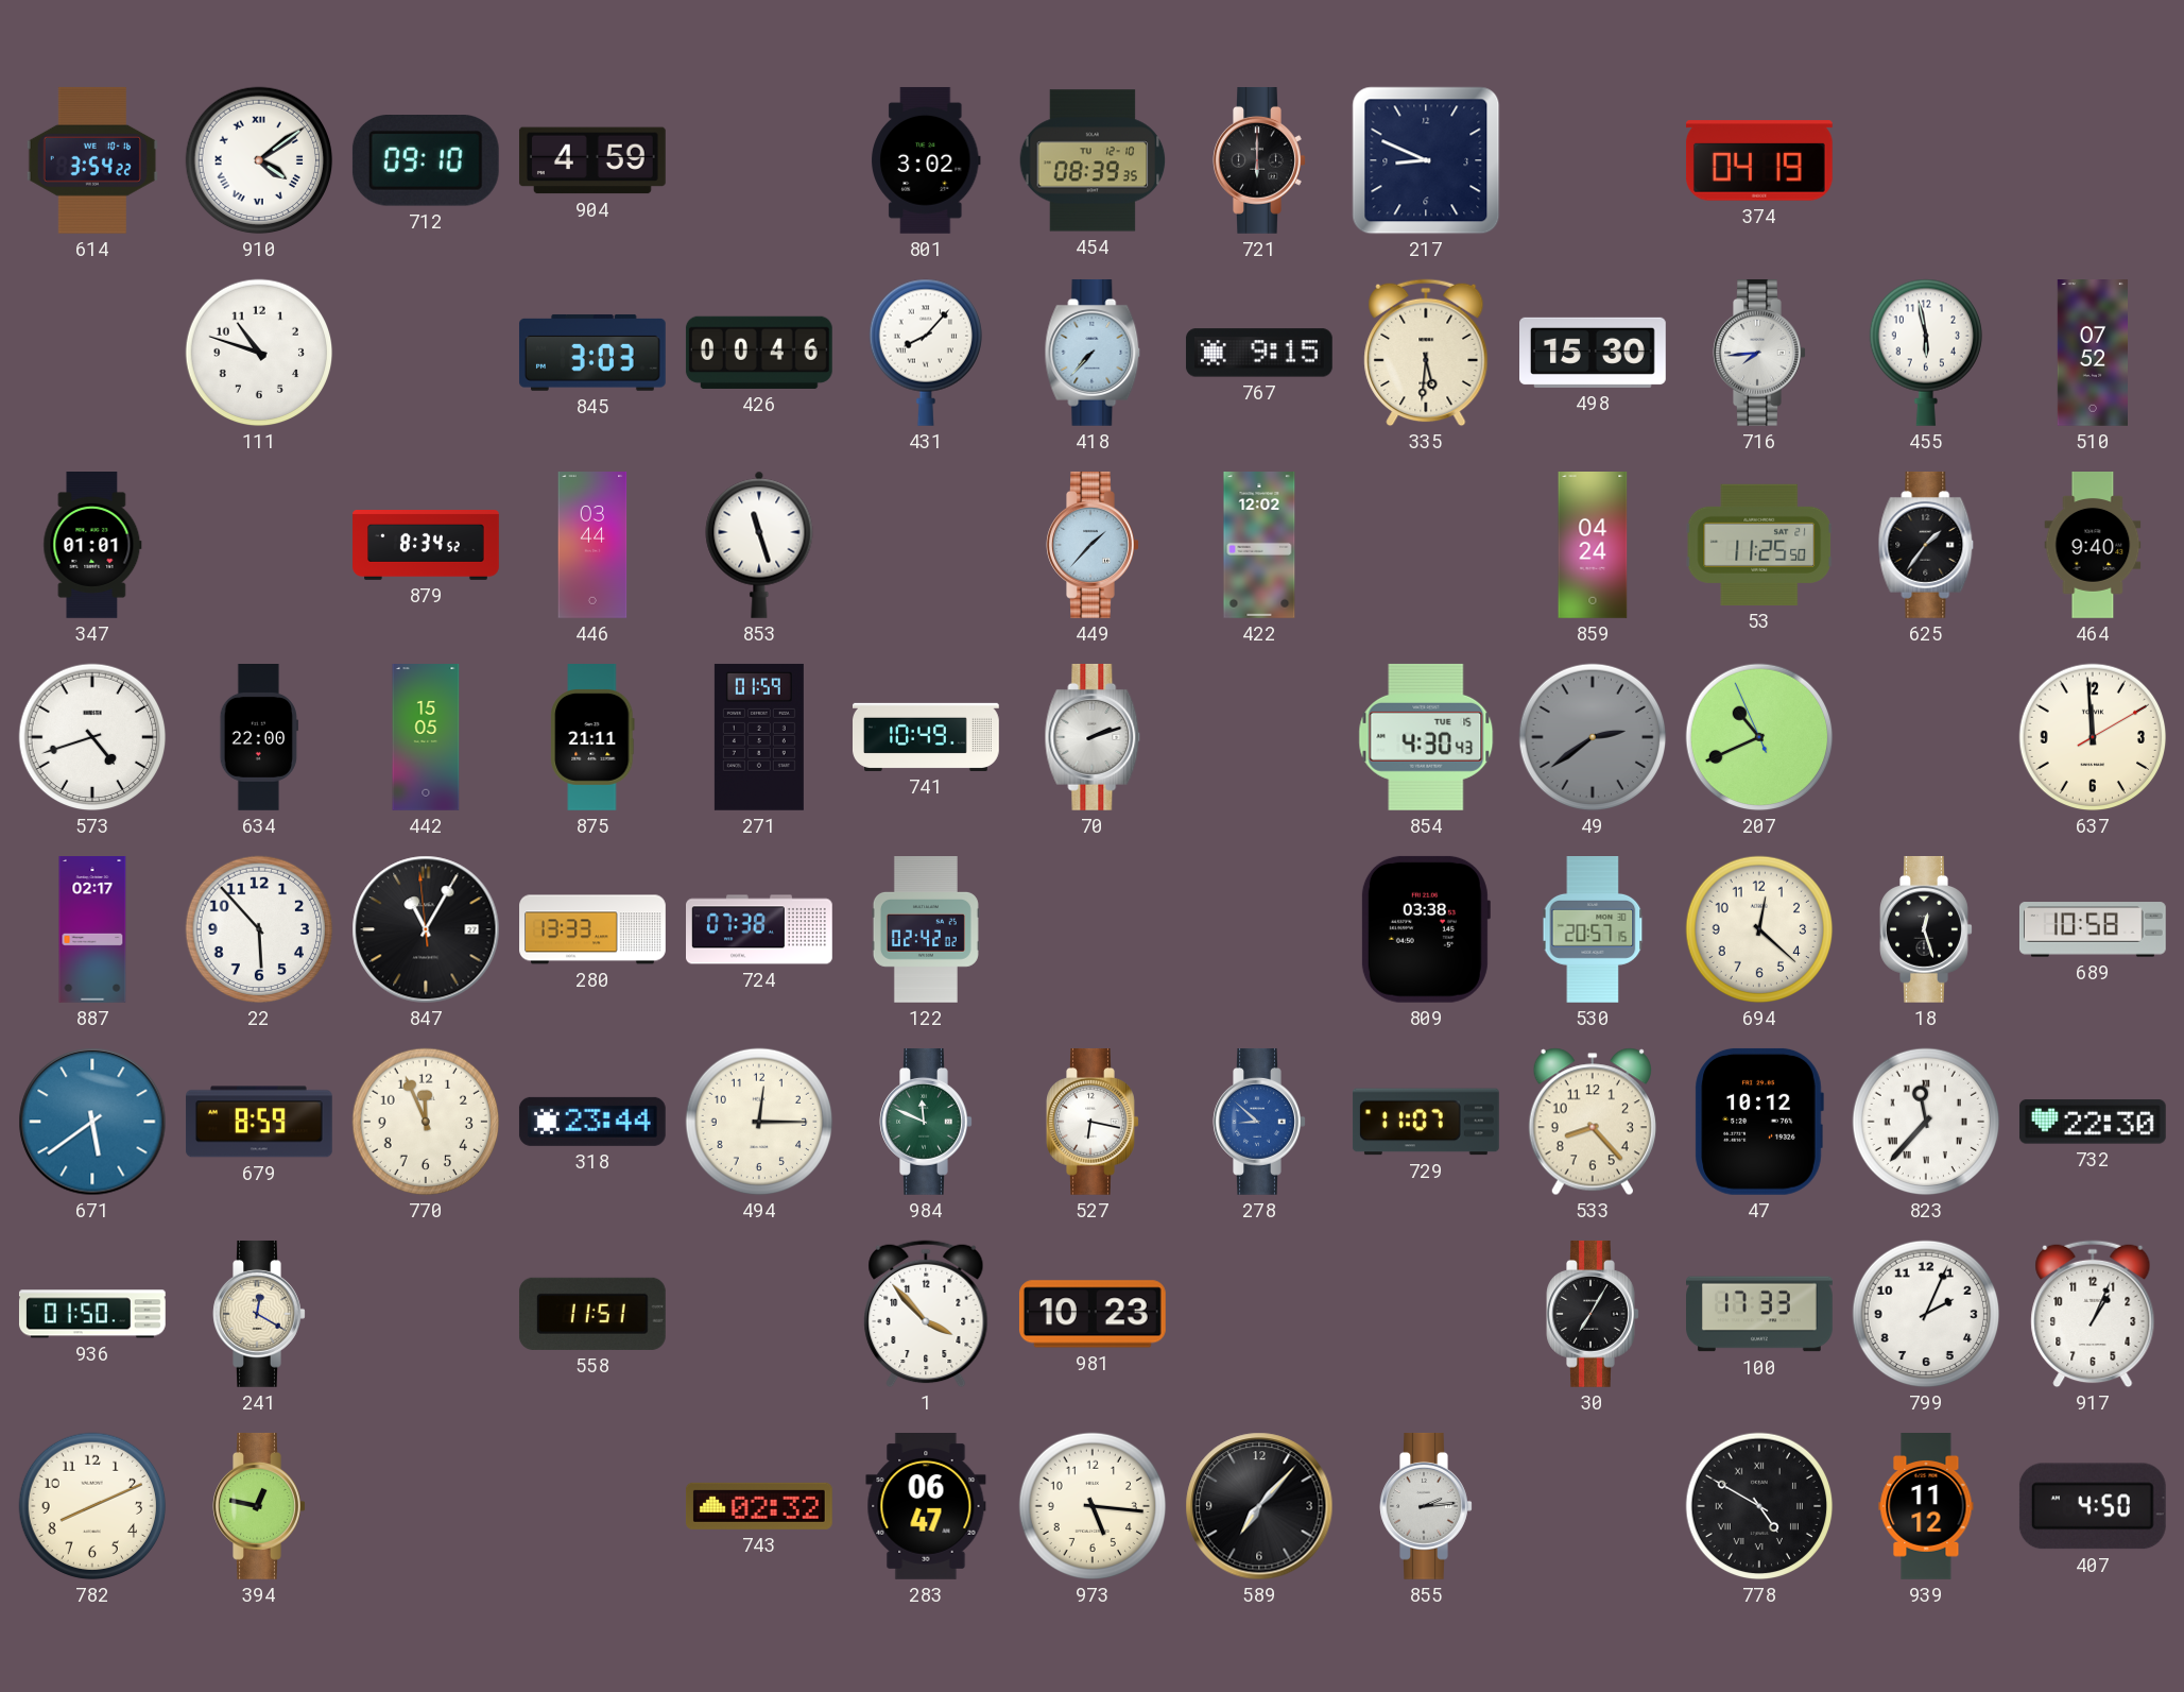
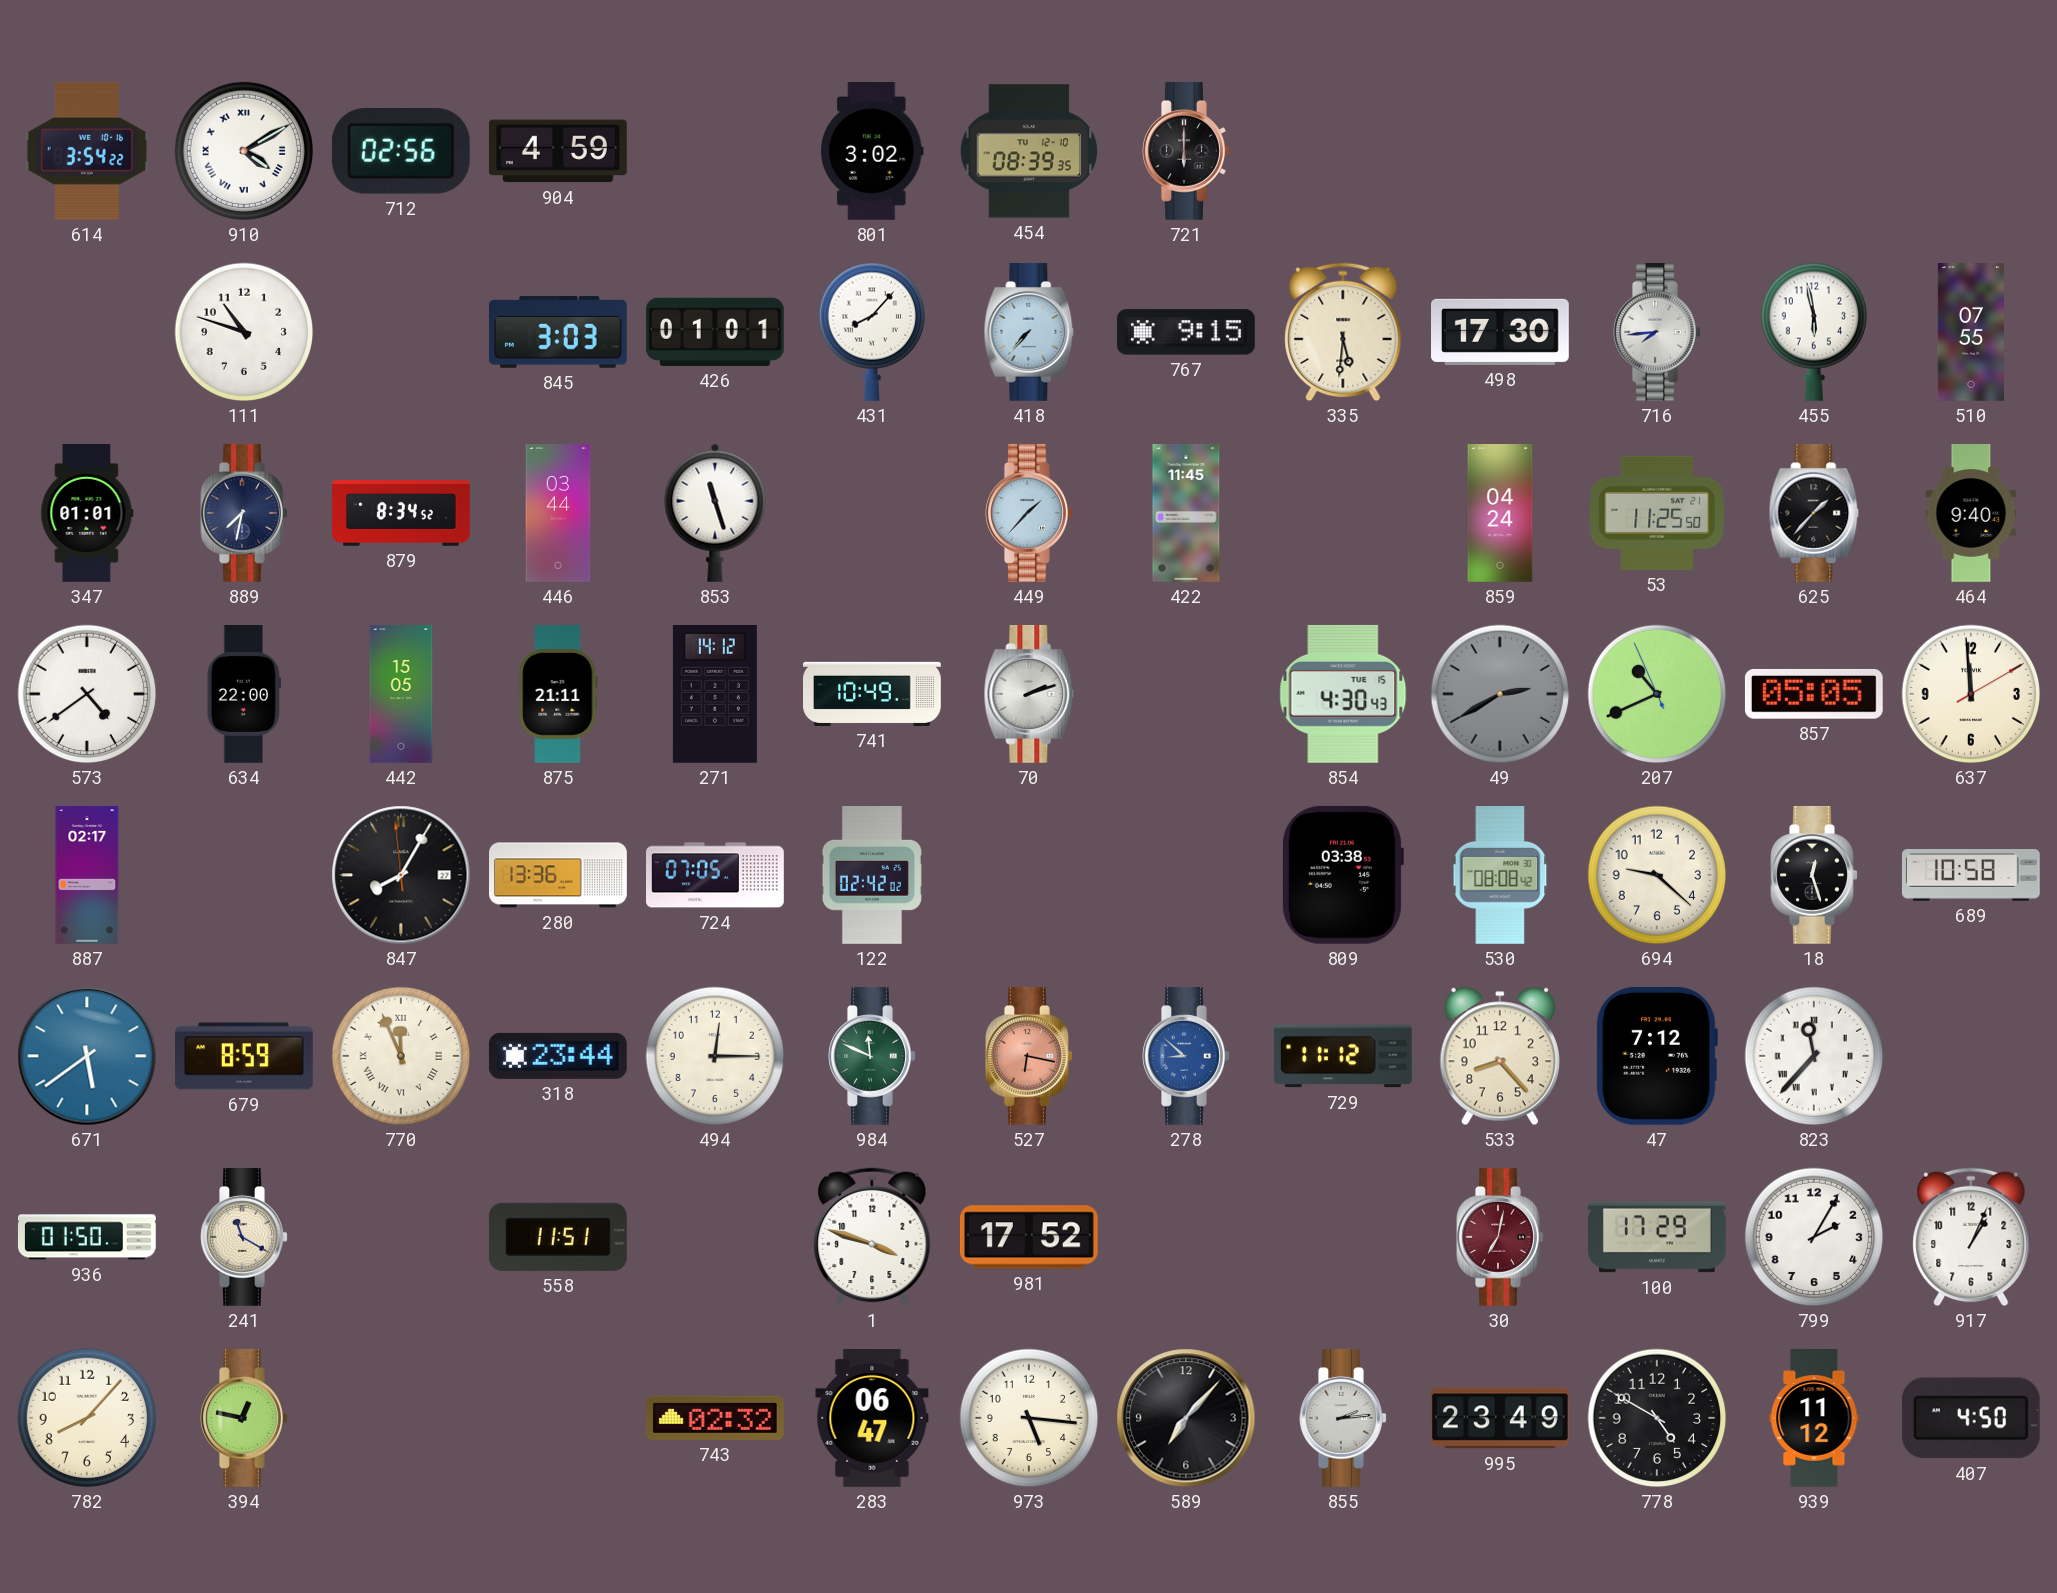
910: 4:09 -> 4:10 (244, 151)
712: 09:10 -> 02:56 (401, 152)
217: 8:49 -> none (1426, 160)
374: 04:19 -> none (1759, 160)
426: 00:46 -> 01:01 (715, 332)
498: 15:30 -> 17:30 (1501, 332)
510: 07:52 -> 07:55 (1970, 333)
889: none -> 7:32 (244, 513)
422: 12:02 -> 11:45 (1186, 514)
625: 1:36 -> 1:37 (1814, 513)
573: 4:42 -> 4:39 (87, 694)
271: 01:59 -> 14:12 (715, 694)
49: 2:39 -> 2:40 (1500, 694)
857: none -> 05:05 (1814, 694)
22: 5:53 -> none (259, 929)
847: 11:04 -> 8:04 (401, 875)
280: 13:33 -> 13:36 (558, 875)
724: 07:38 -> 07:05 (716, 875)
530: 20:57 -> 08:08 (1500, 876)
694: 12:22 -> 9:22 (1657, 875)
770 numerals: Arabic -> Roman (401, 1056)
527 dial: white -> salmon (1029, 1056)
729: 11:07 -> 11:12 (1343, 1056)
47: 10:12 -> 7:12 (1657, 1056)
732: 22:30 -> none (2093, 1122)
241: 12:20 -> 11:20 (244, 1237)
1: 3:53 -> 3:48 (872, 1237)
981: 10:23 -> 17:52 (1029, 1237)
30: 7:05 -> 7:02 (1500, 1237)
30 dial: black -> burgundy (1500, 1237)
100: 17:33 -> 17:29 (1658, 1237)
799: 2:04 -> 2:05 (1814, 1237)
782: 8:11 -> 8:07 (87, 1418)
995: none -> 23:49 (1500, 1418)
778 numerals: Roman -> Arabic (1657, 1418)
